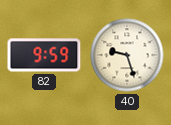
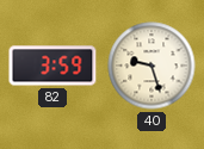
82: 9:59 -> 3:59 (52, 66)
